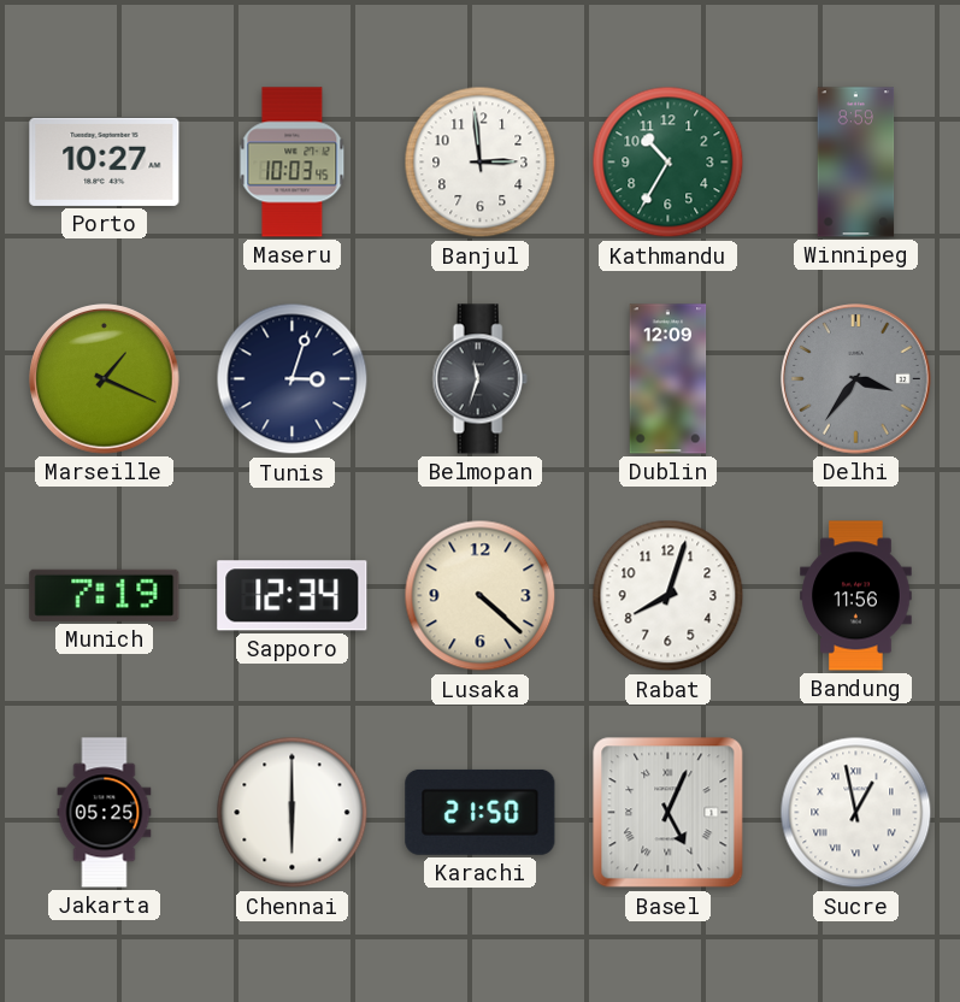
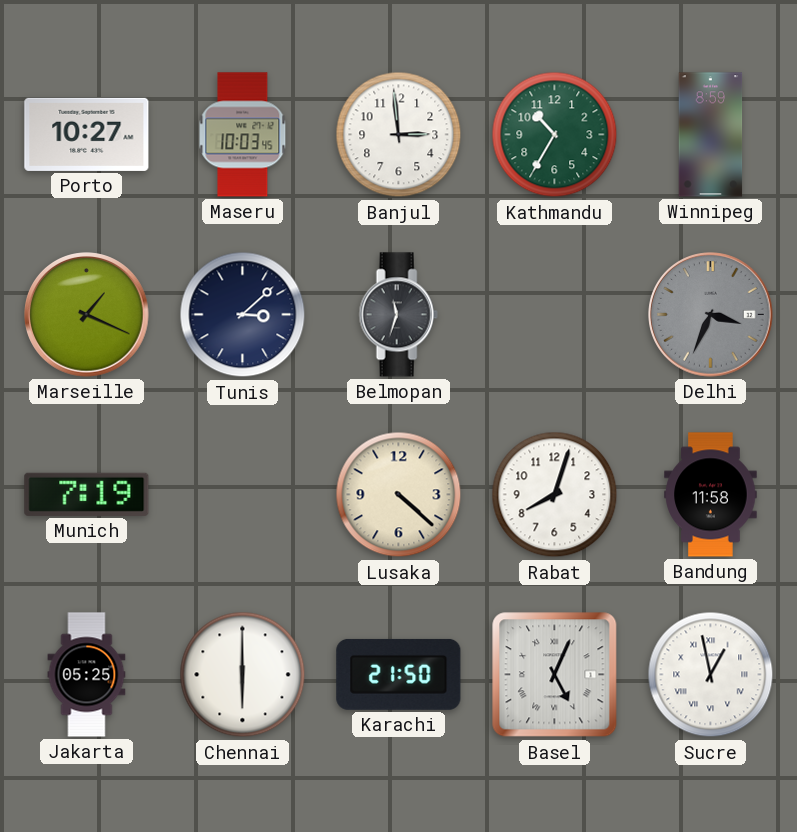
Tunis: 3:03 -> 3:08 (243, 315)
Dublin: 12:09 -> none (669, 379)
Delhi: 3:36 -> 3:34 (711, 315)
Sapporo: 12:34 -> none (293, 596)
Bandung: 11:56 -> 11:58 (711, 495)
